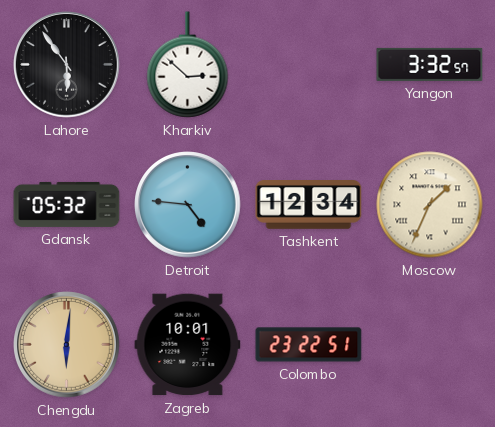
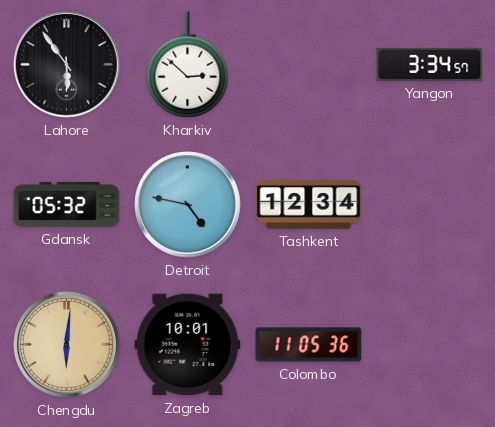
Yangon: 3:32 -> 3:34 (430, 64)
Detroit: 4:46 -> 4:47 (188, 205)
Moscow: 1:34 -> none (430, 205)
Colombo: 23:22 -> 11:05 (309, 345)
